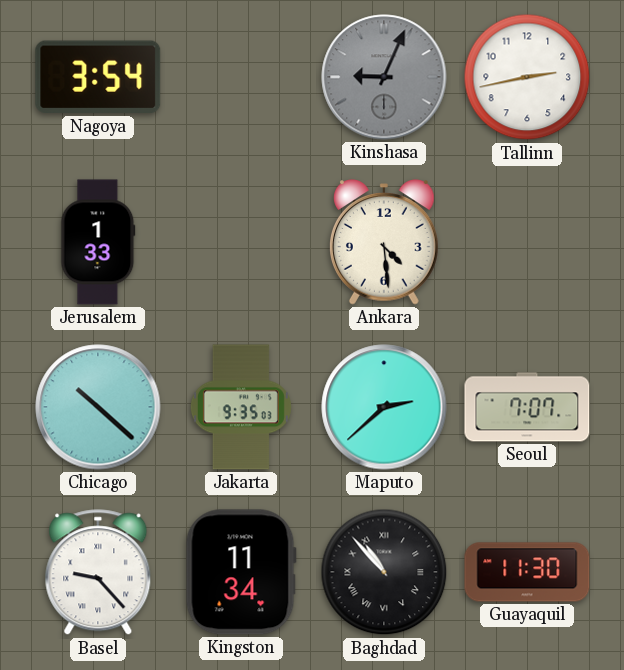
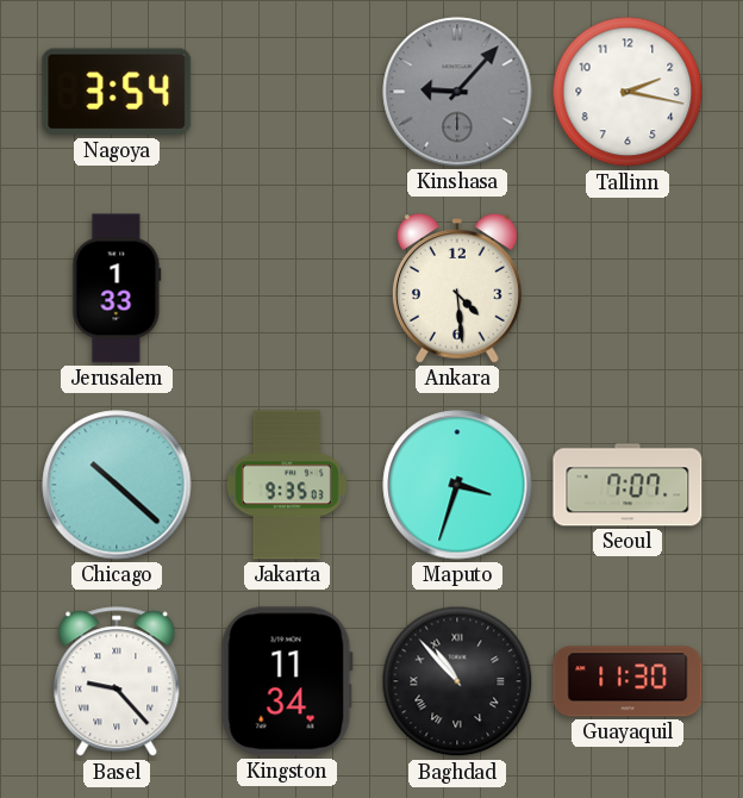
Kinshasa: 9:04 -> 9:07 (457, 92)
Tallinn: 2:43 -> 2:17 (628, 92)
Maputo: 2:38 -> 3:33 (457, 485)
